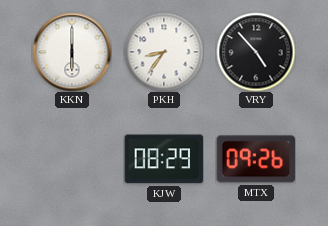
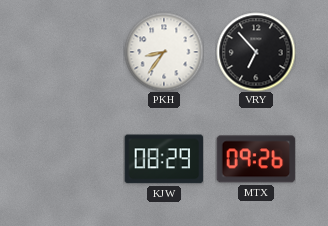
KKN: 6:00 -> none (72, 52)
VRY: 4:53 -> 6:53 (256, 52)
